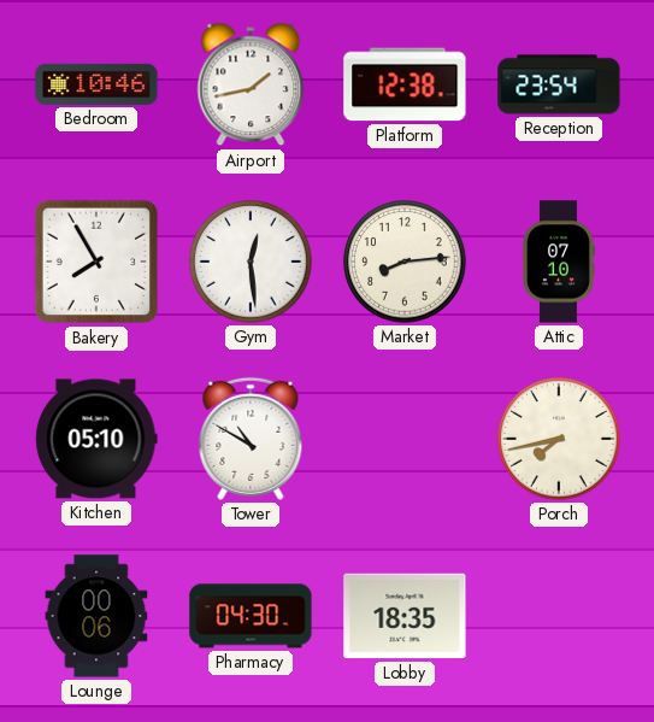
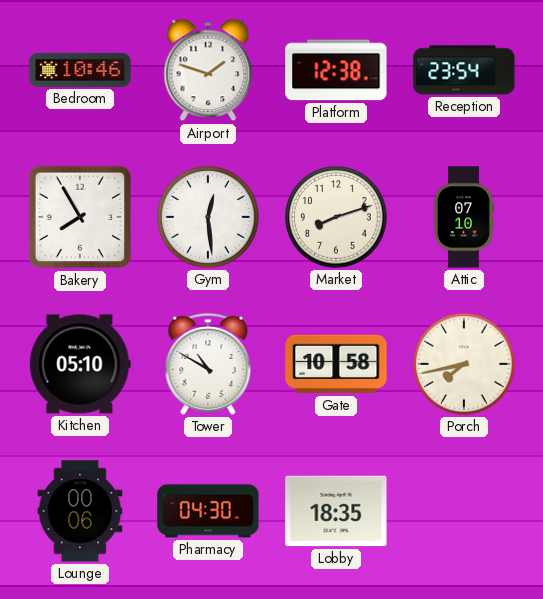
Airport: 1:43 -> 1:48 (208, 70)
Market: 8:14 -> 8:12 (336, 217)
Gate: none -> 10:58 (336, 364)
